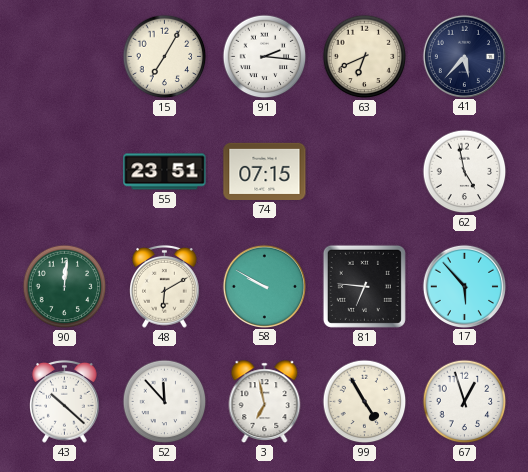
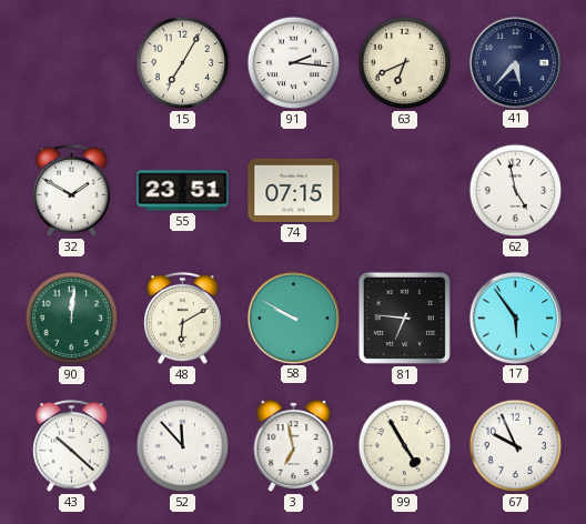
32: none -> 1:50 (72, 190)
17: 5:53 -> 5:54 (515, 318)
67: 12:57 -> 9:56 (516, 446)
